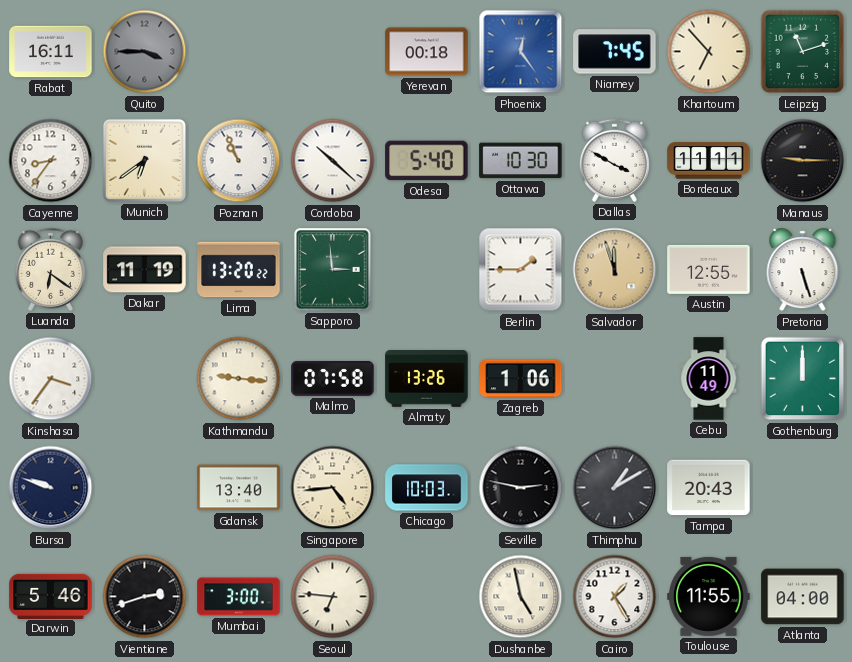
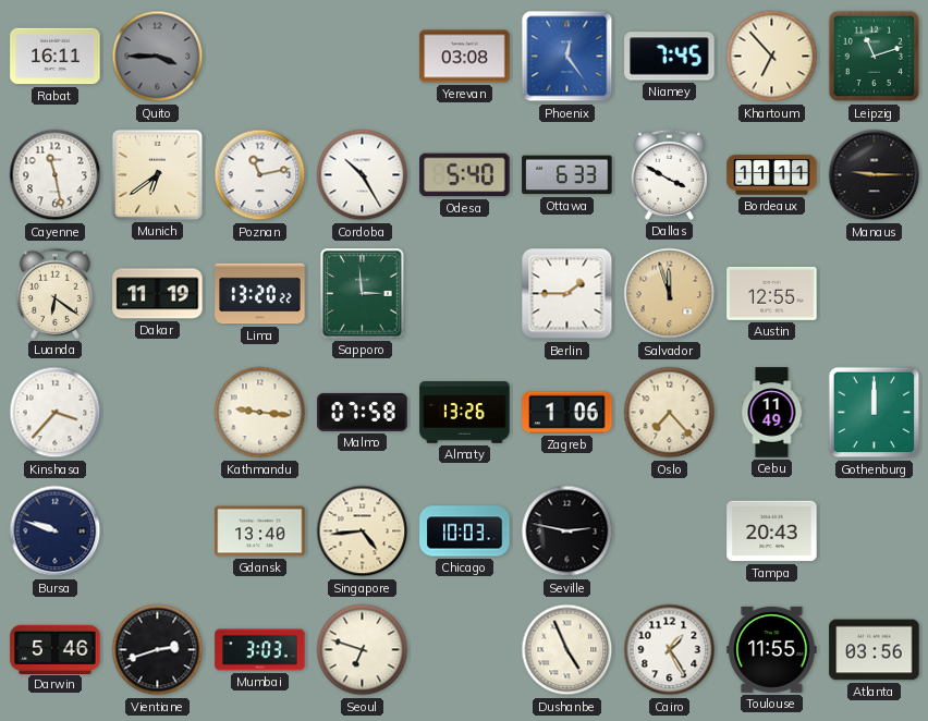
Yerevan: 00:18 -> 03:08 (465, 57)
Cayenne: 8:36 -> 11:28 (56, 175)
Poznan: 10:56 -> 11:13 (260, 175)
Cordoba: 10:22 -> 10:25 (363, 175)
Ottawa: 10:30 -> 6:33 (567, 175)
Pretoria: 5:27 -> none (803, 270)
Kinshasa: 3:36 -> 3:37 (56, 413)
Oslo: none -> 7:23 (670, 413)
Thimphu: 1:10 -> none (615, 488)
Mumbai: 3:00 -> 3:03 (260, 650)
Seoul: 6:46 -> 6:48 (363, 650)
Dushanbe: 4:58 -> 4:56 (567, 650)
Atlanta: 04:00 -> 03:56 (875, 650)
